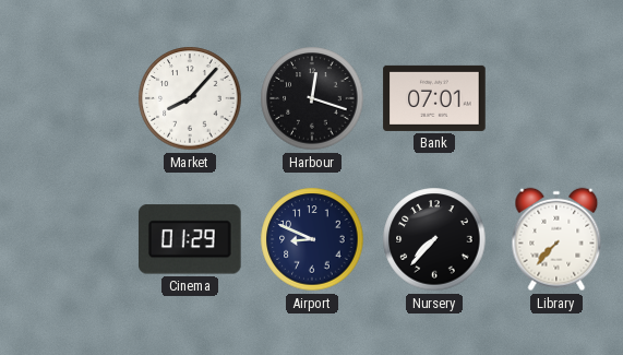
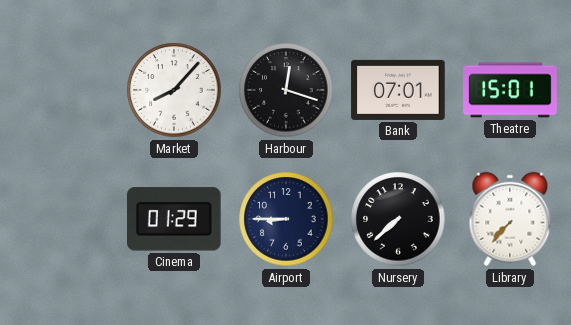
Theatre: none -> 15:01 (510, 90)
Airport: 8:49 -> 8:45 (286, 219)
Nursery: 7:37 -> 7:38 (398, 219)
